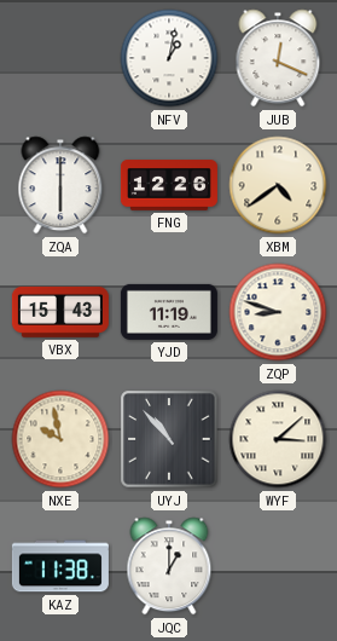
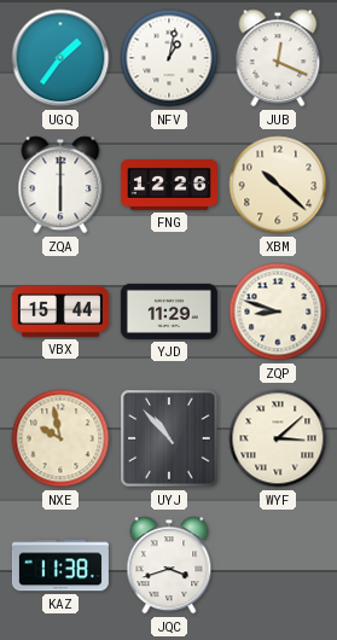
UGQ: none -> 1:36 (60, 58)
XBM: 4:39 -> 10:22 (278, 185)
VBX: 15:43 -> 15:44 (60, 312)
YJD: 11:19 -> 11:29 (169, 312)
JQC: 1:00 -> 3:42 (169, 565)
